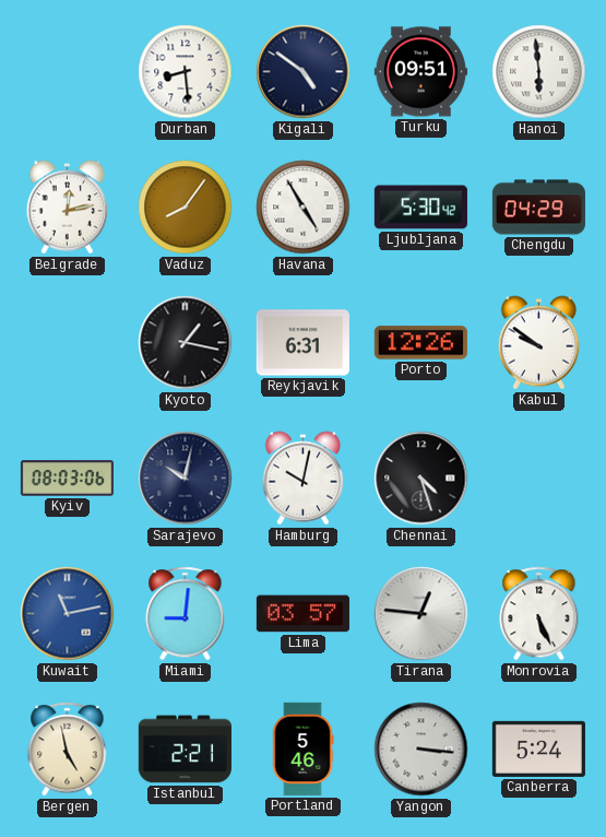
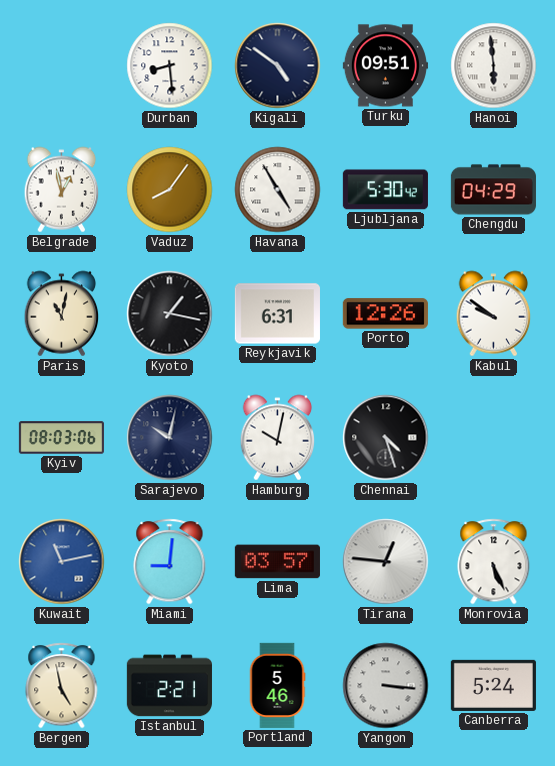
Belgrade: 12:13 -> 12:58 (62, 190)
Paris: none -> 11:02 (62, 314)
